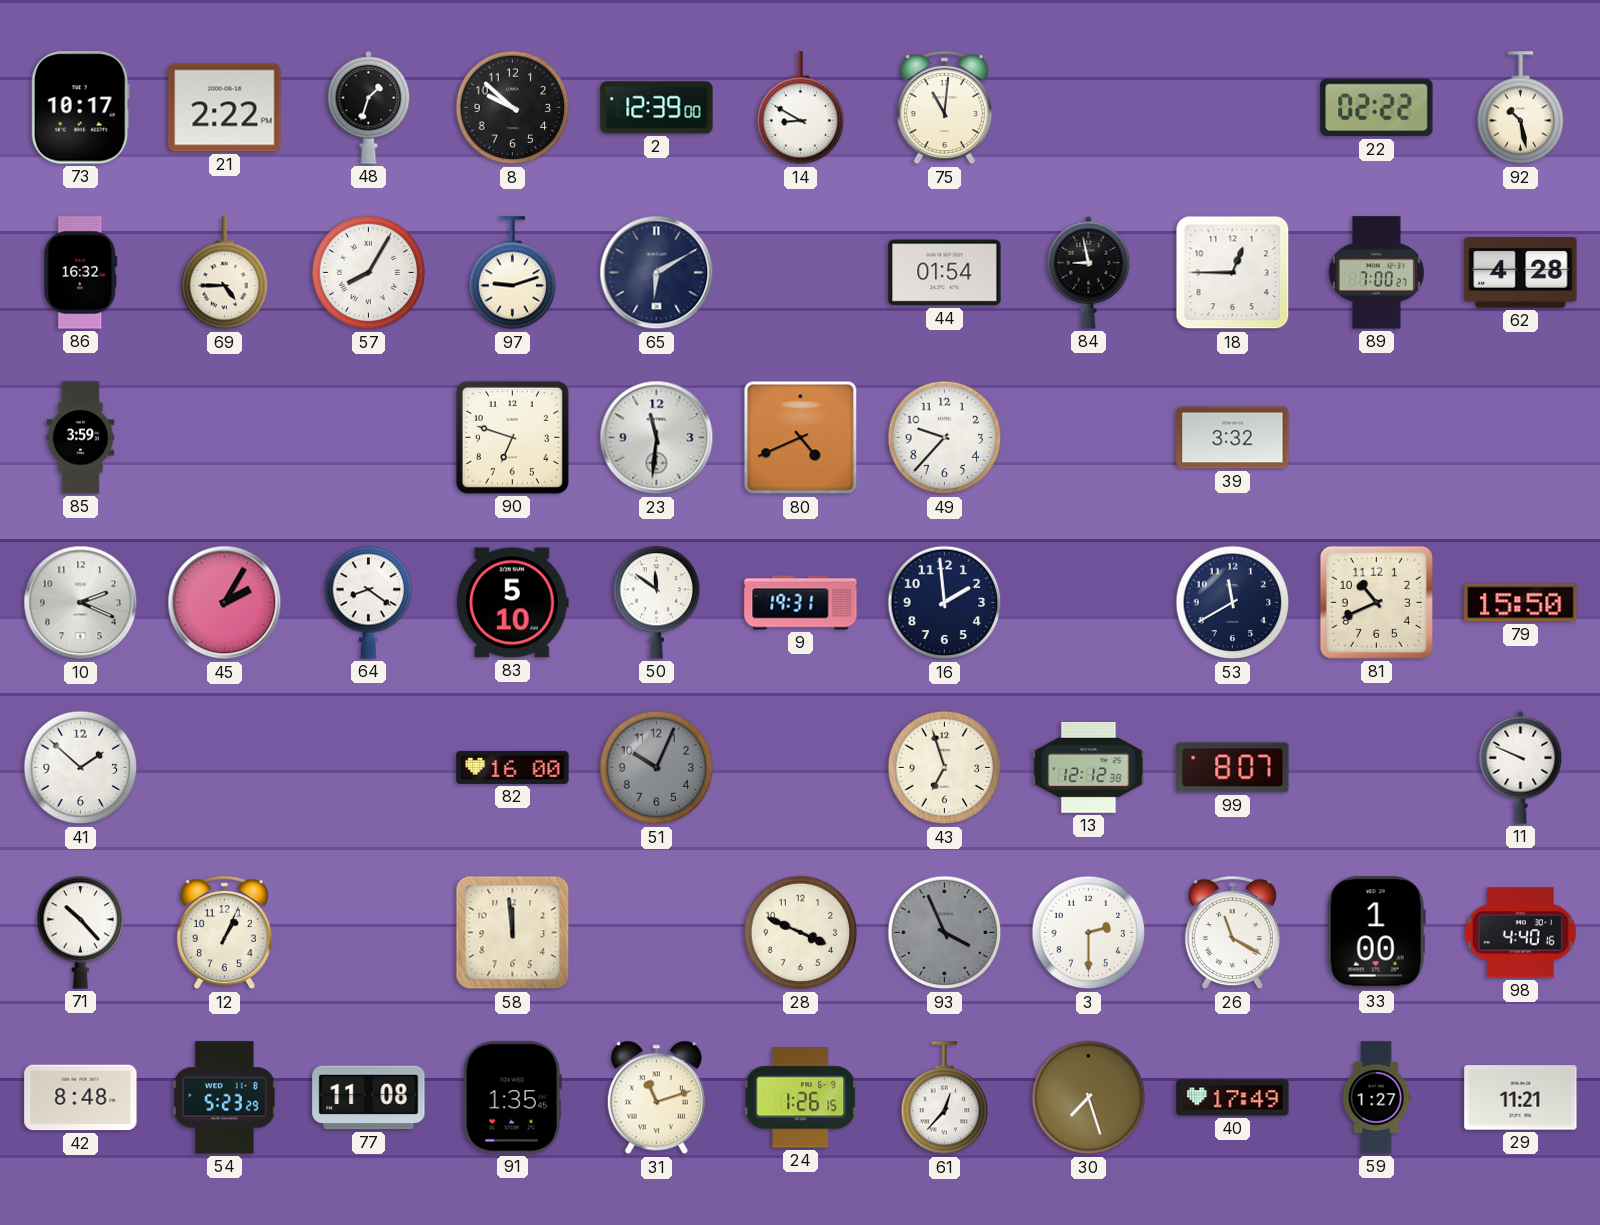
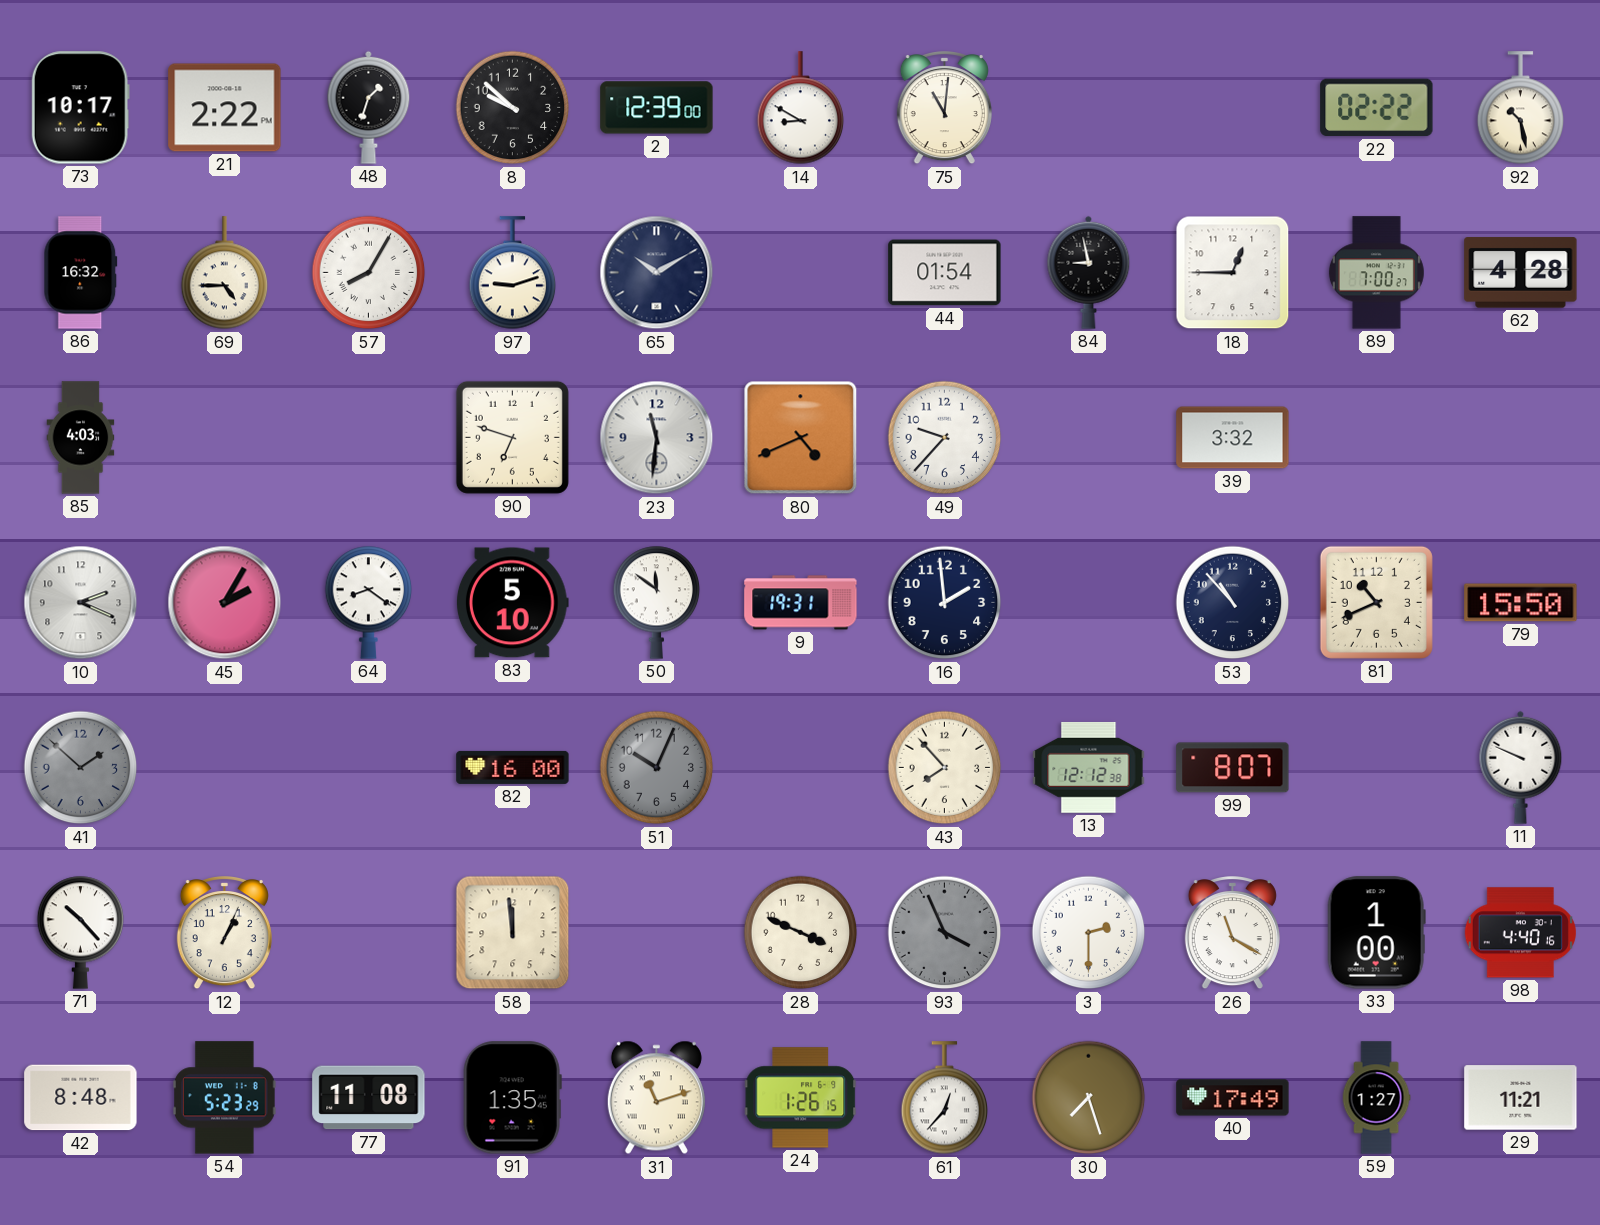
65: 6:10 -> 10:10 (657, 273)
85: 3:59 -> 4:03 (81, 438)
53: 11:40 -> 10:53 (1233, 603)
41 dial: white -> grey (81, 768)
43: 6:57 -> 7:53 (945, 768)
